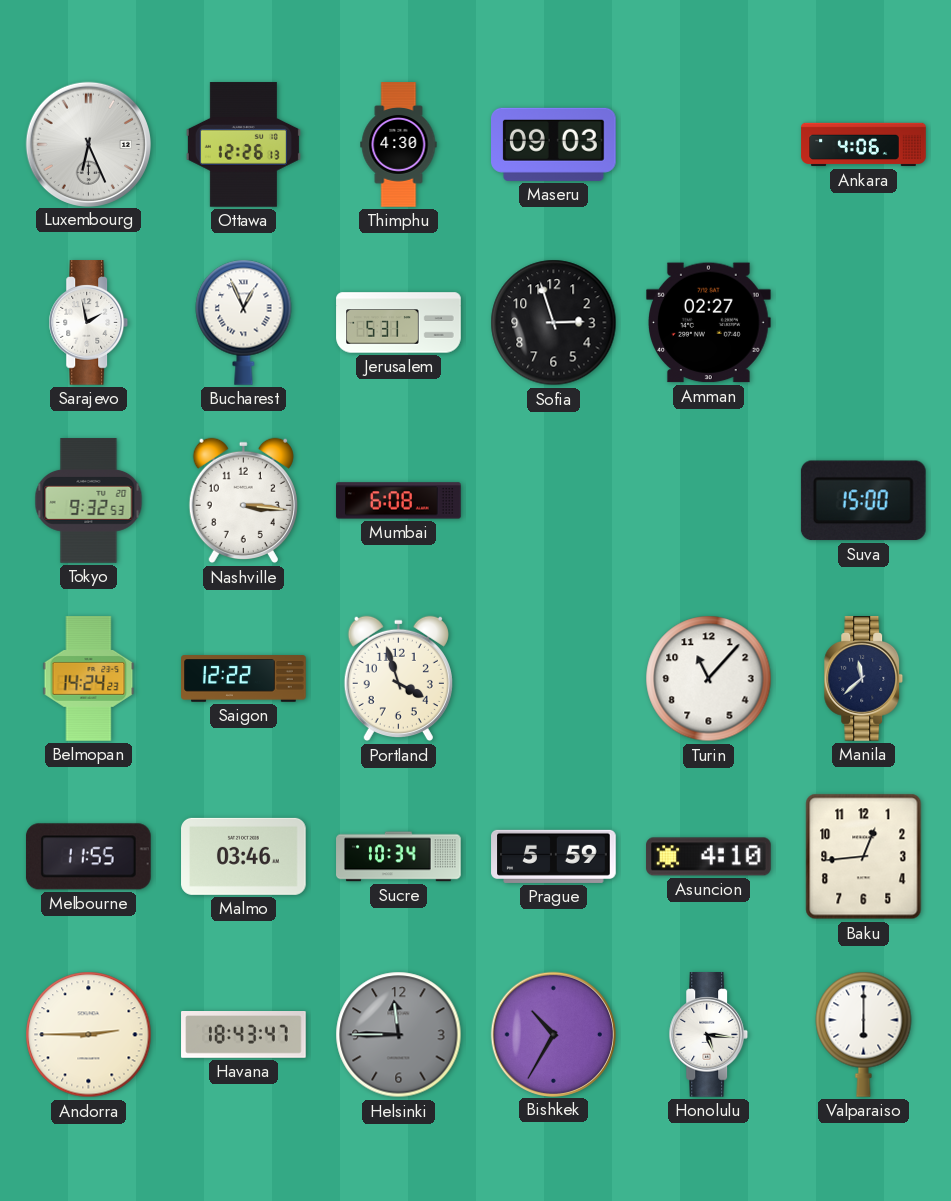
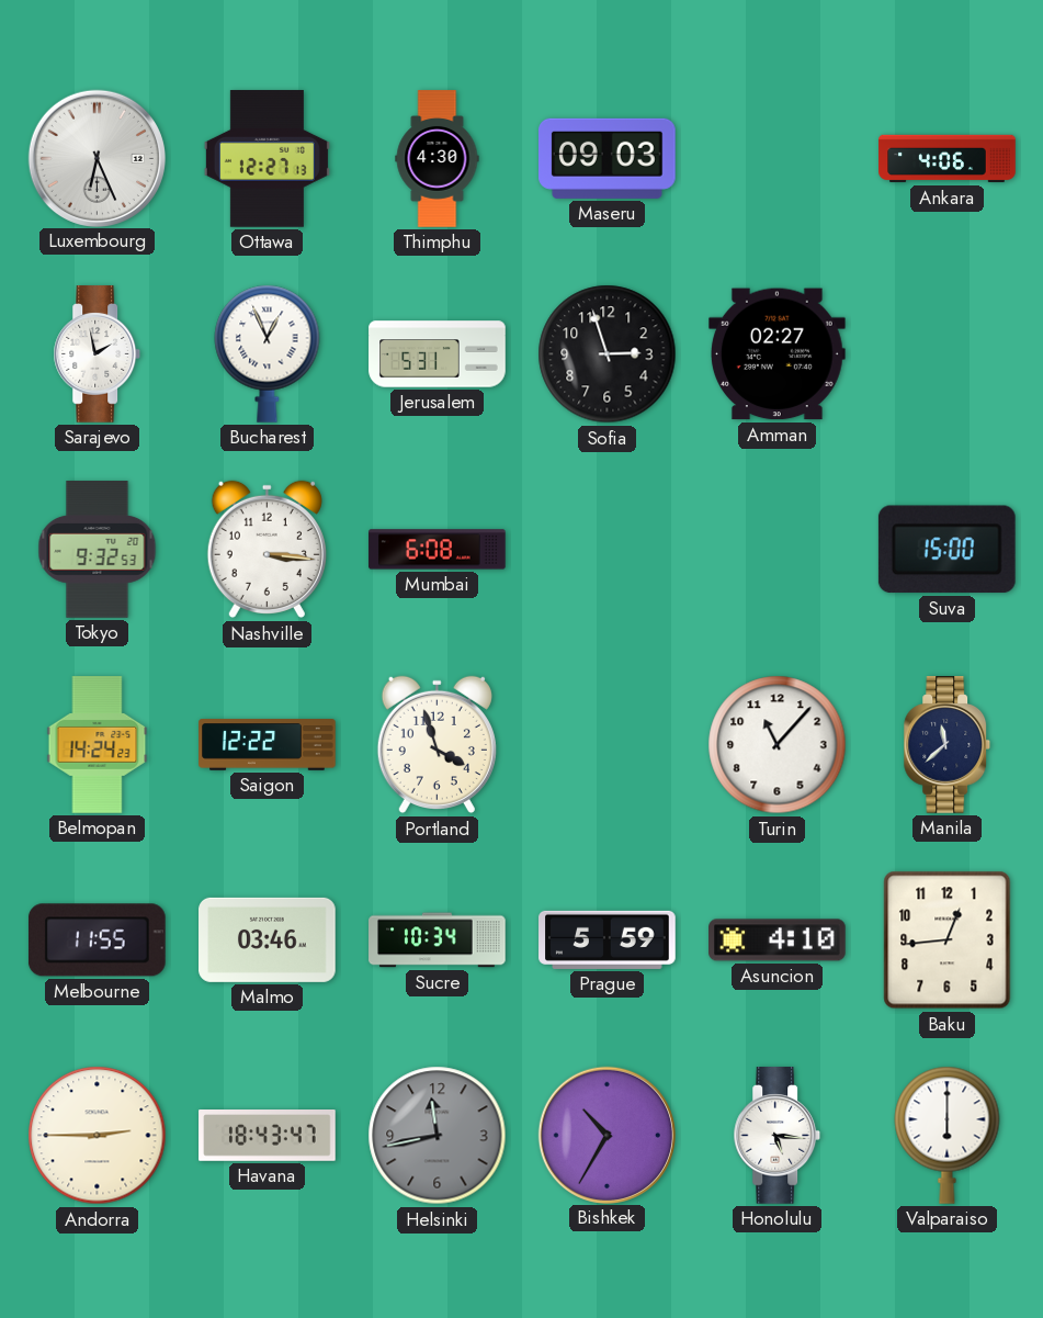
Ottawa: 12:26 -> 12:27 (267, 159)
Helsinki: 11:45 -> 11:43 (438, 1136)
